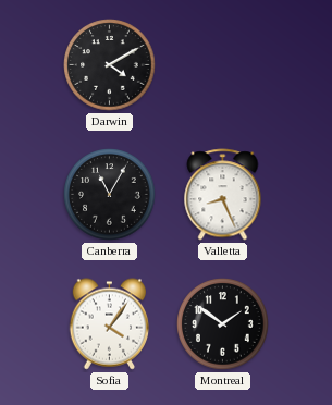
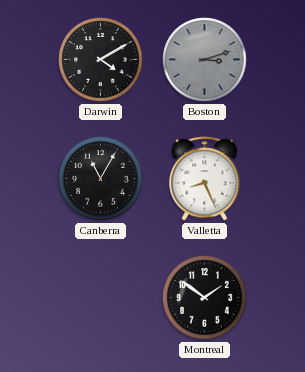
Boston: none -> 3:12 (205, 60)
Sofia: 4:06 -> none (110, 324)
